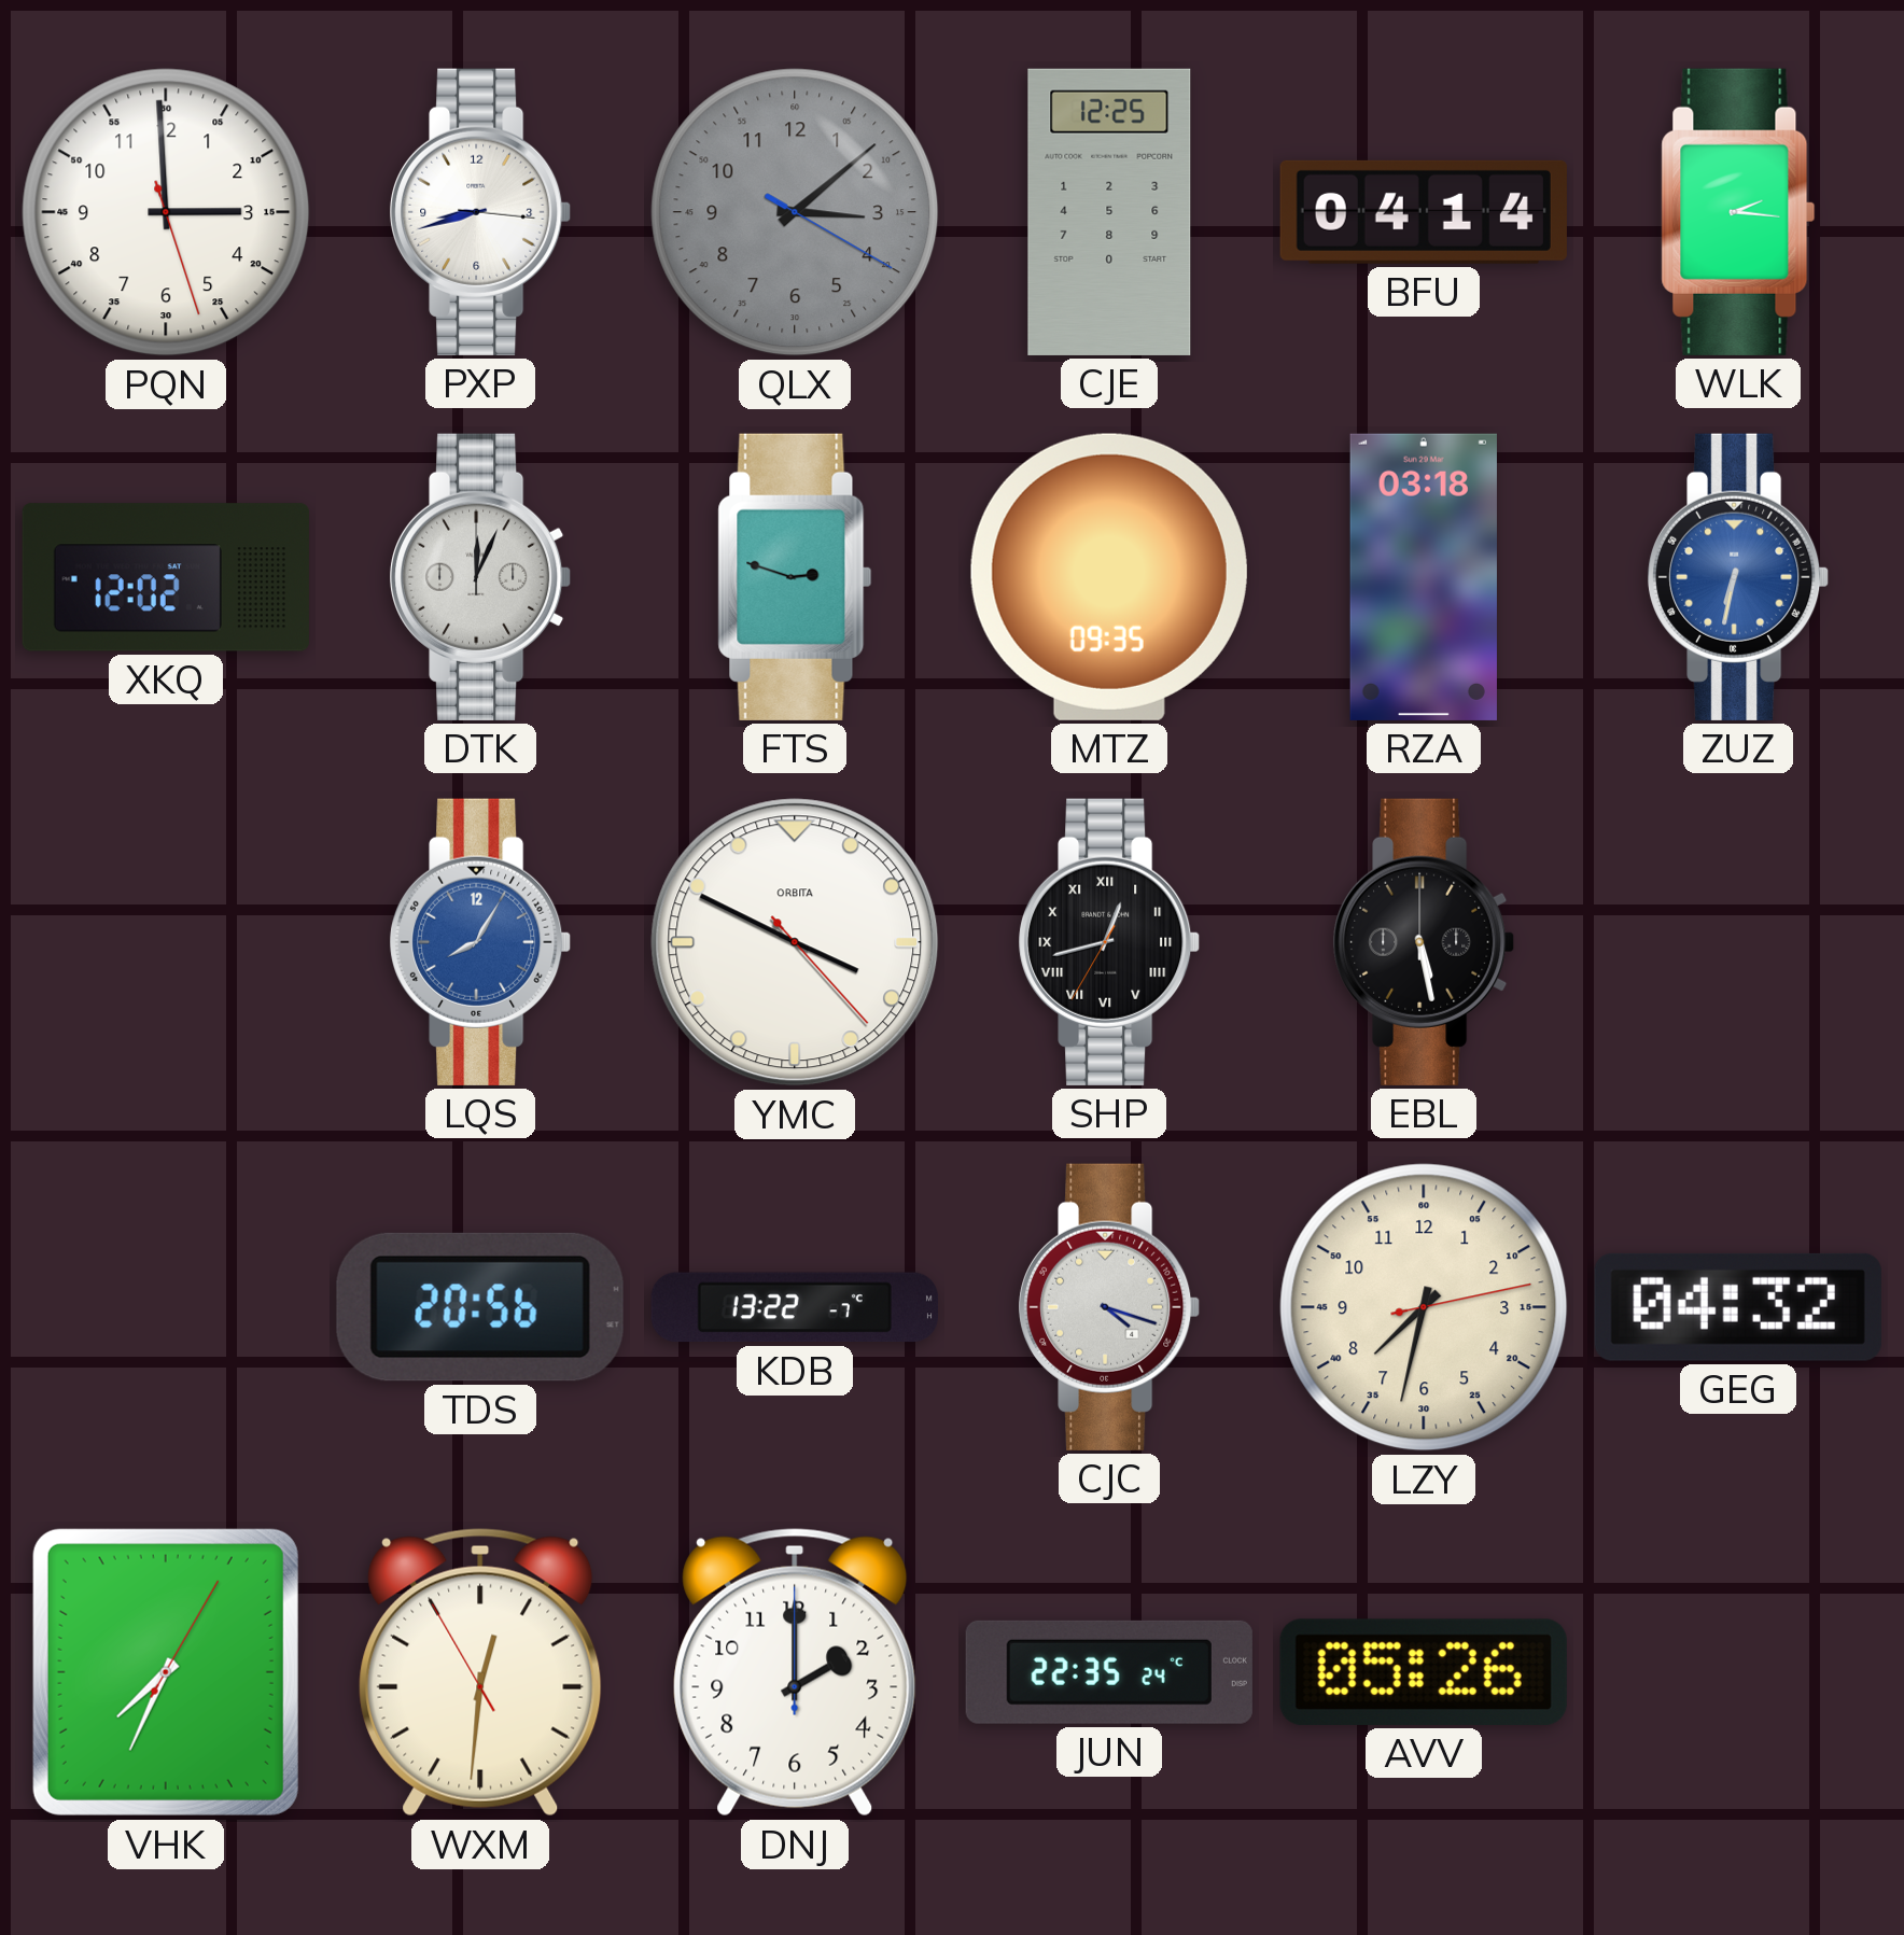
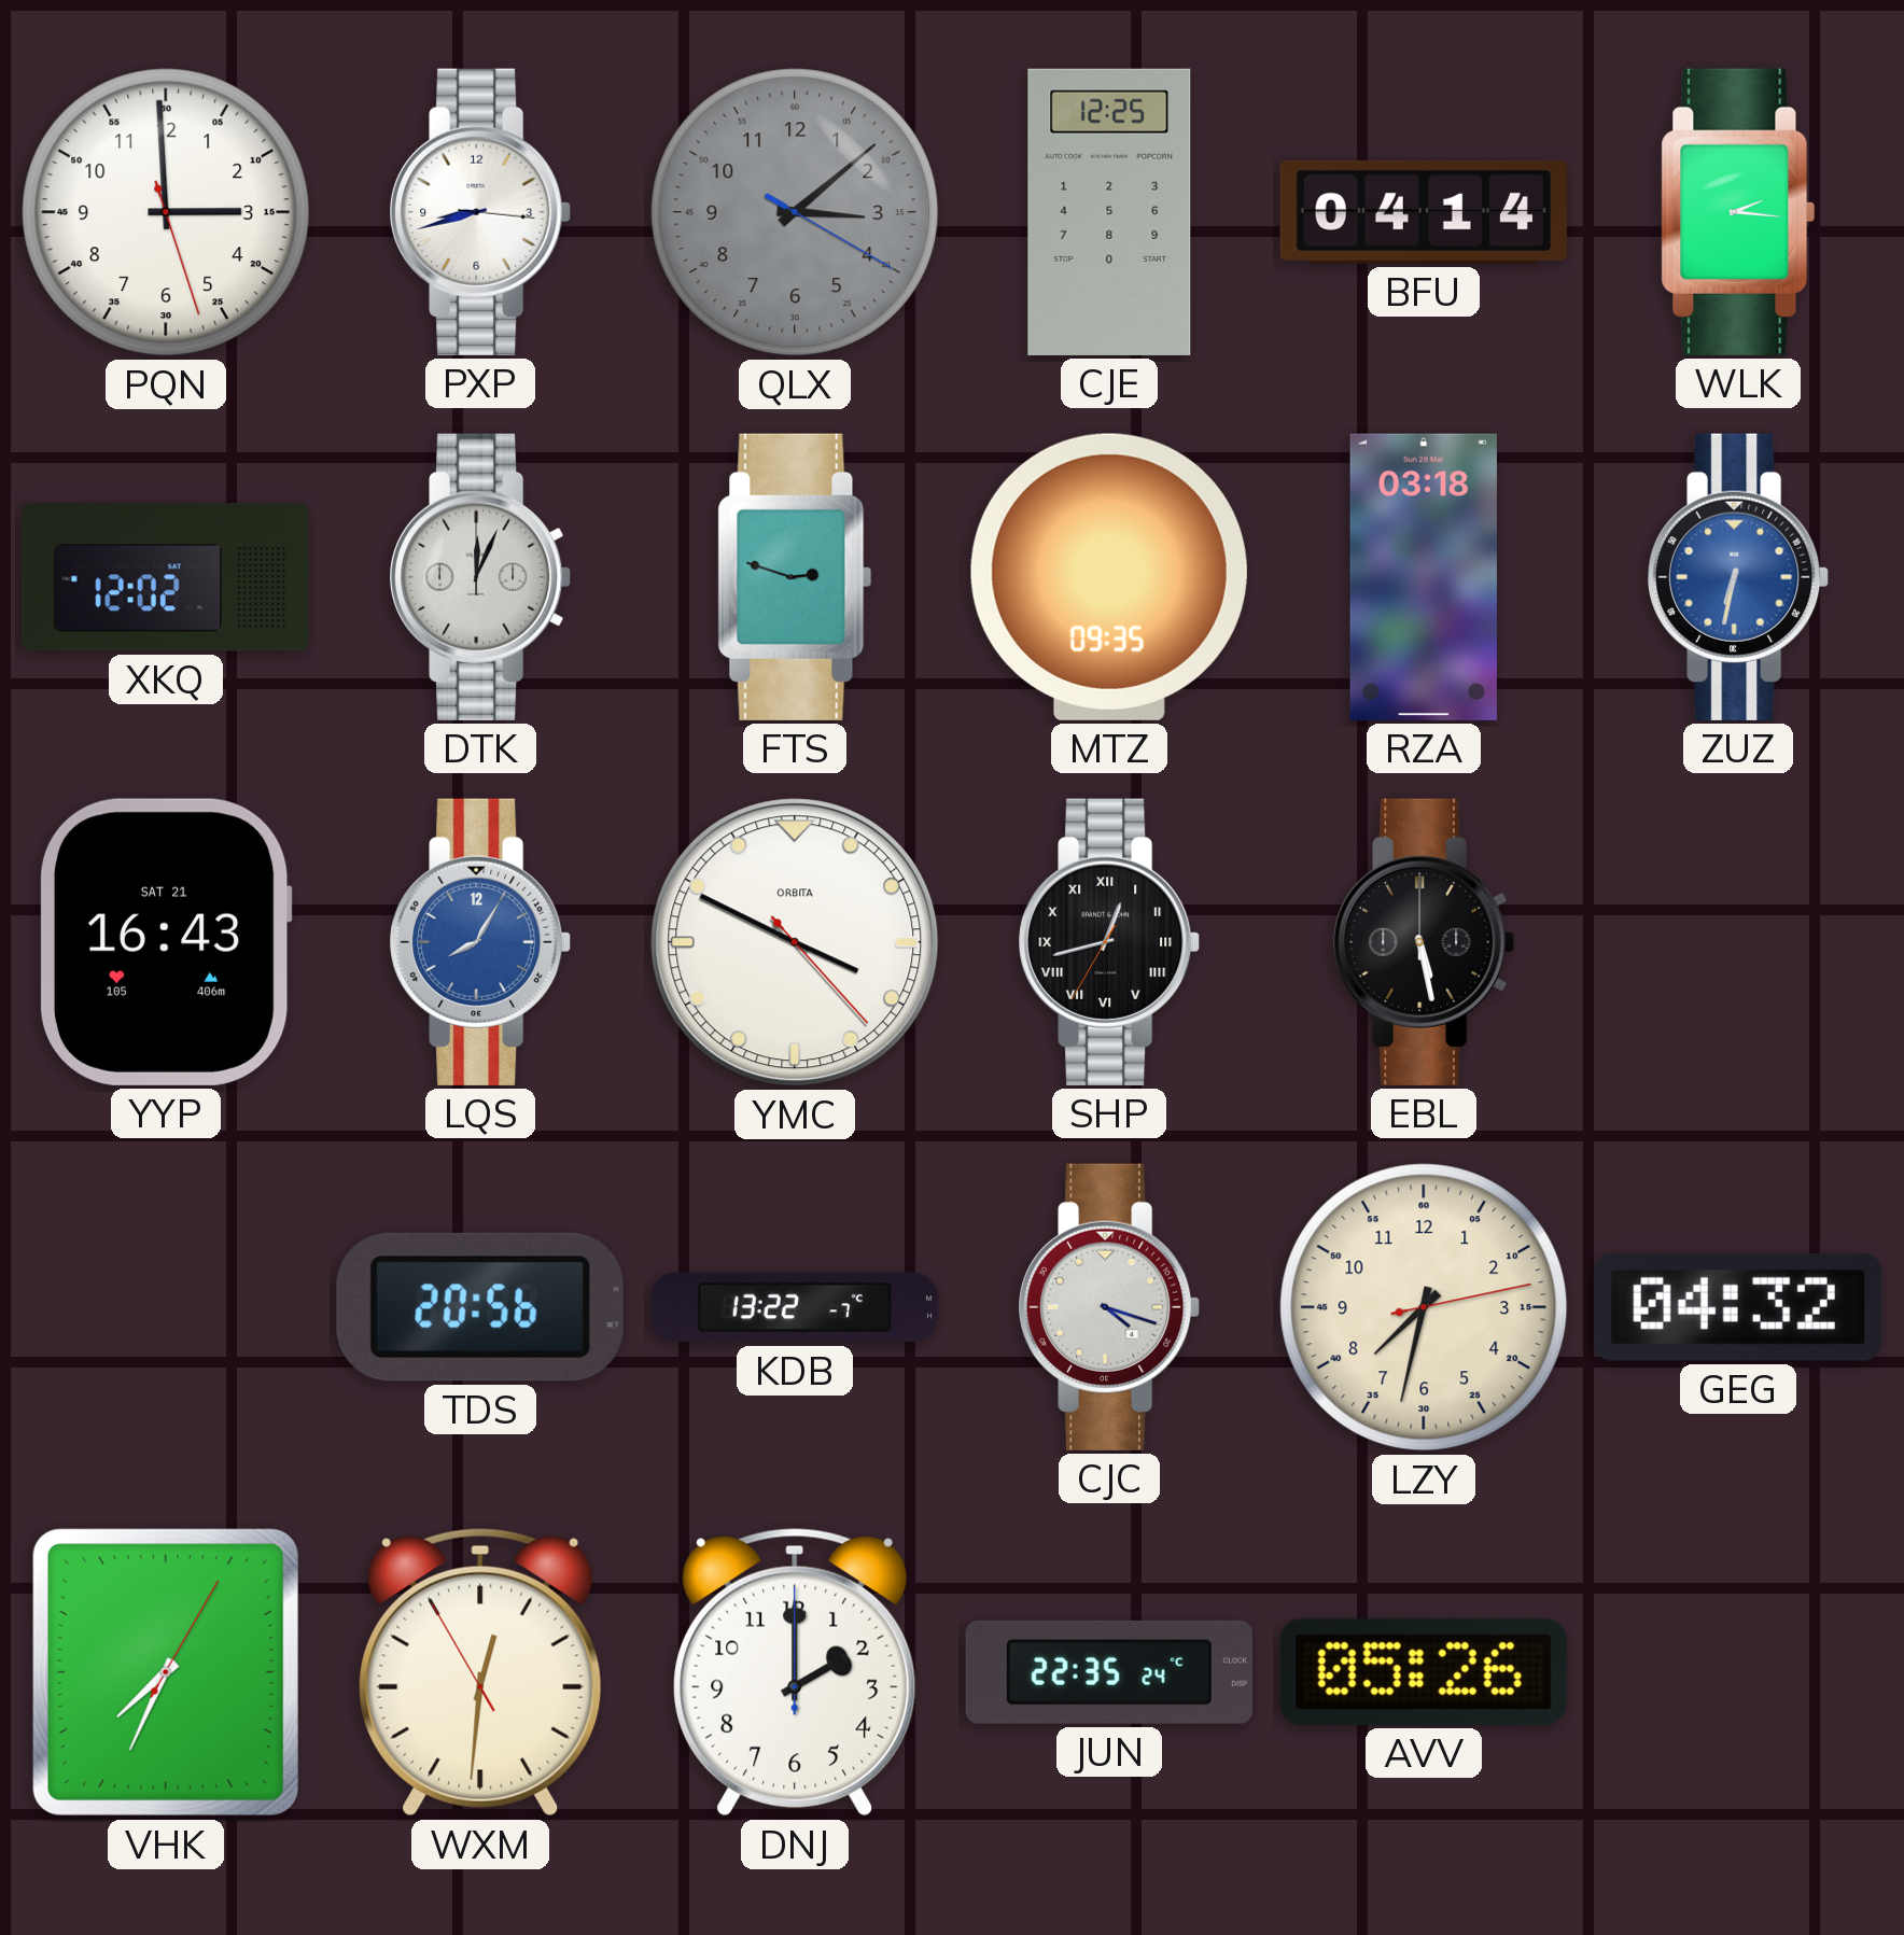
YYP: none -> 16:43 (166, 942)
